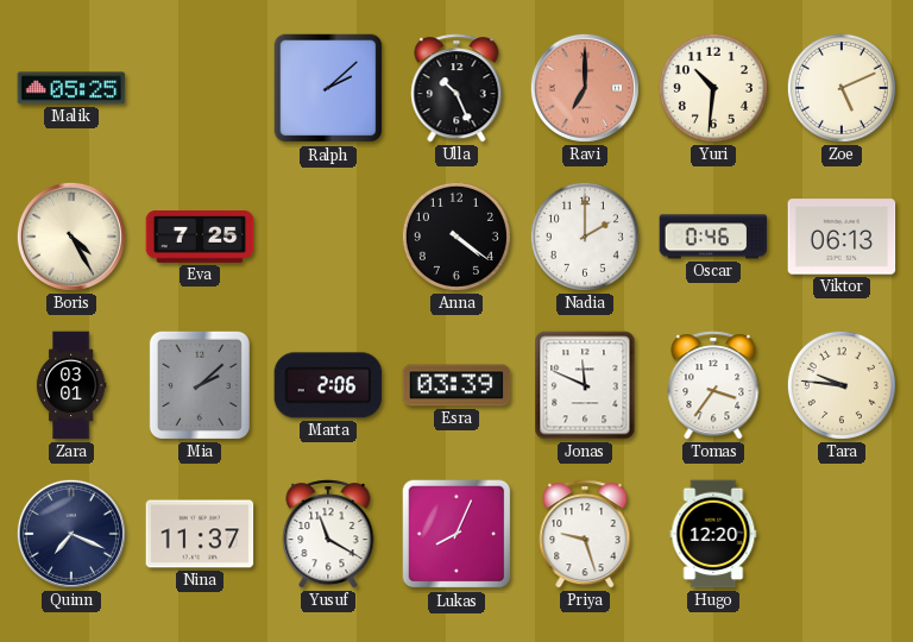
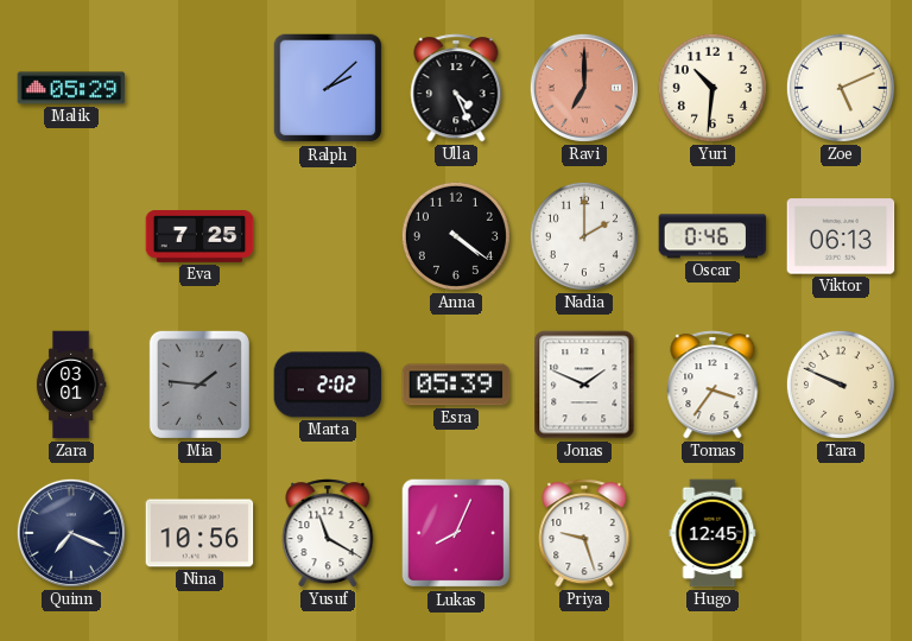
Malik: 05:25 -> 05:29 (71, 88)
Ulla: 10:26 -> 4:26 (456, 88)
Boris: 4:25 -> none (71, 237)
Mia: 2:08 -> 1:46 (199, 385)
Marta: 2:06 -> 2:02 (328, 385)
Esra: 03:39 -> 05:39 (456, 385)
Jonas: 11:49 -> 1:49 (584, 385)
Tara: 9:46 -> 9:49 (841, 385)
Nina: 11:37 -> 10:56 (199, 533)
Hugo: 12:20 -> 12:45 (712, 533)
